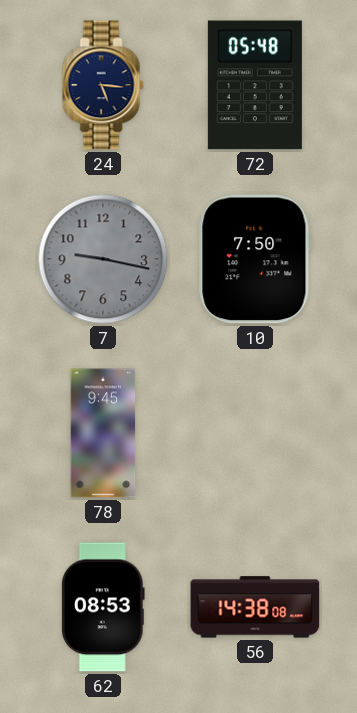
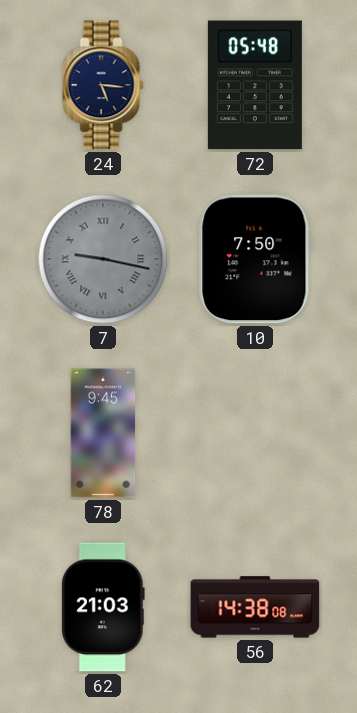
7 numerals: Arabic -> Roman (103, 259)
62: 08:53 -> 21:03 (103, 607)
